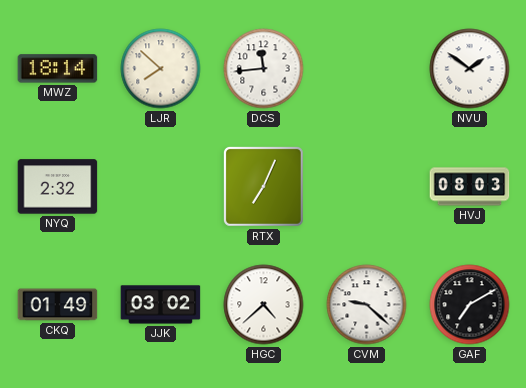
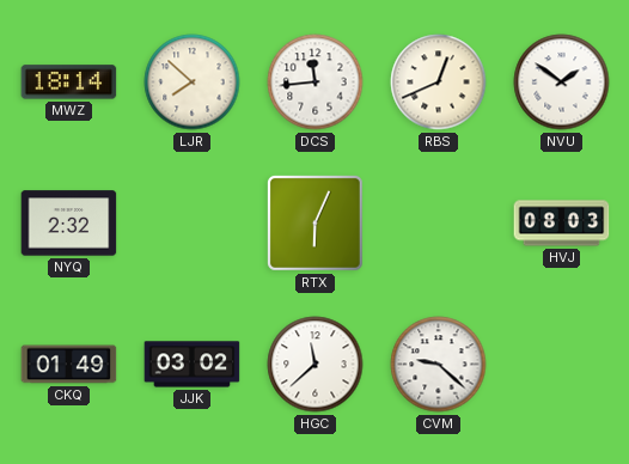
RBS: none -> 12:41 (439, 83)
RTX: 7:04 -> 6:04 (314, 222)
HGC: 4:38 -> 11:38 (316, 365)
GAF: 7:10 -> none (470, 305)
